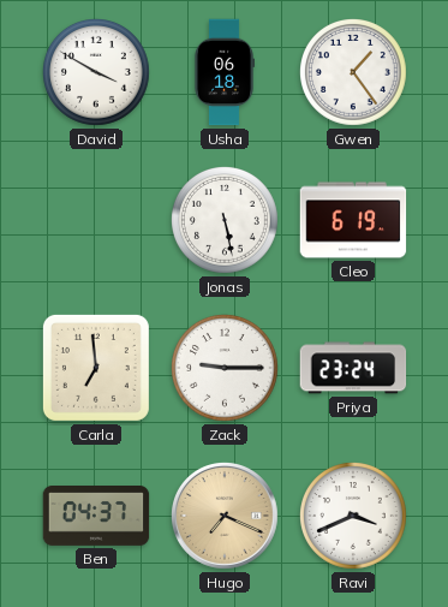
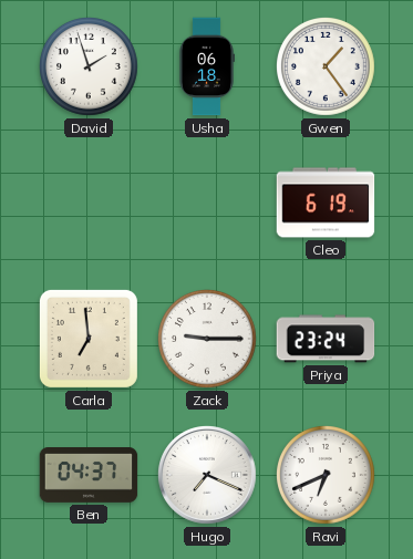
David: 3:50 -> 1:57 (90, 68)
Jonas: 5:28 -> none (226, 221)
Hugo dial: champagne -> white (208, 476)
Ravi: 3:41 -> 6:41 (327, 476)
